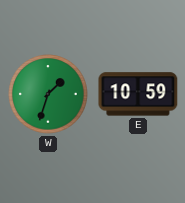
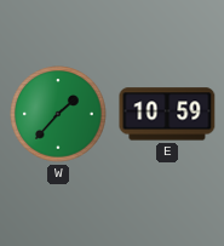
W: 1:33 -> 1:37 (58, 114)
